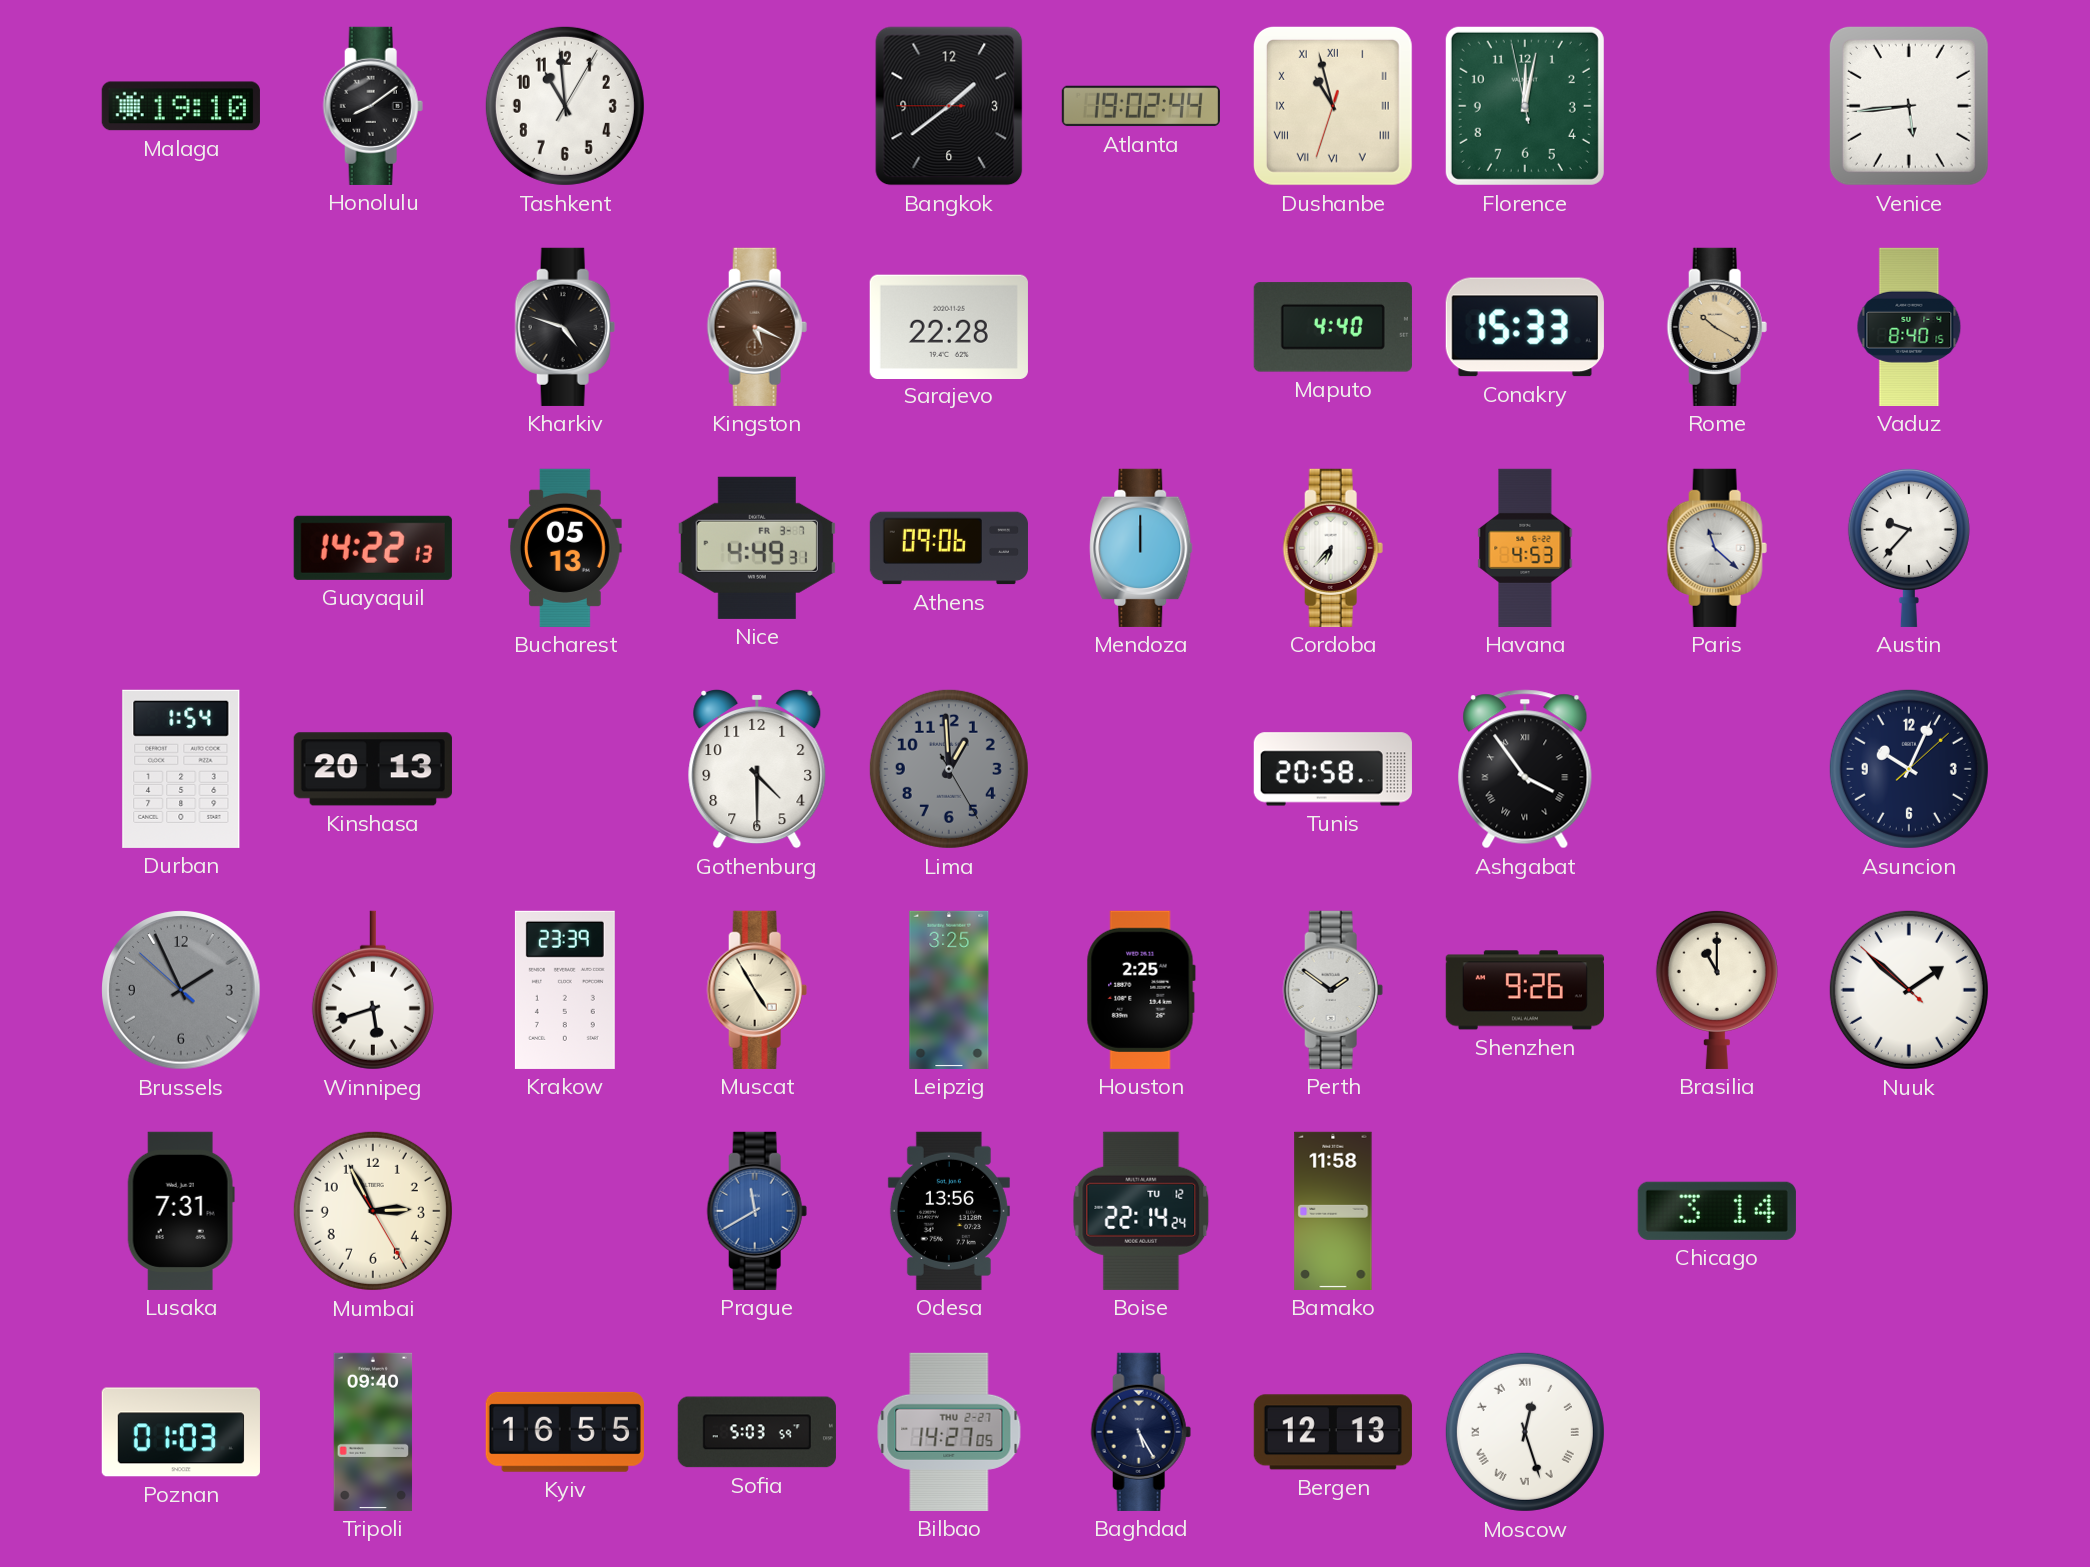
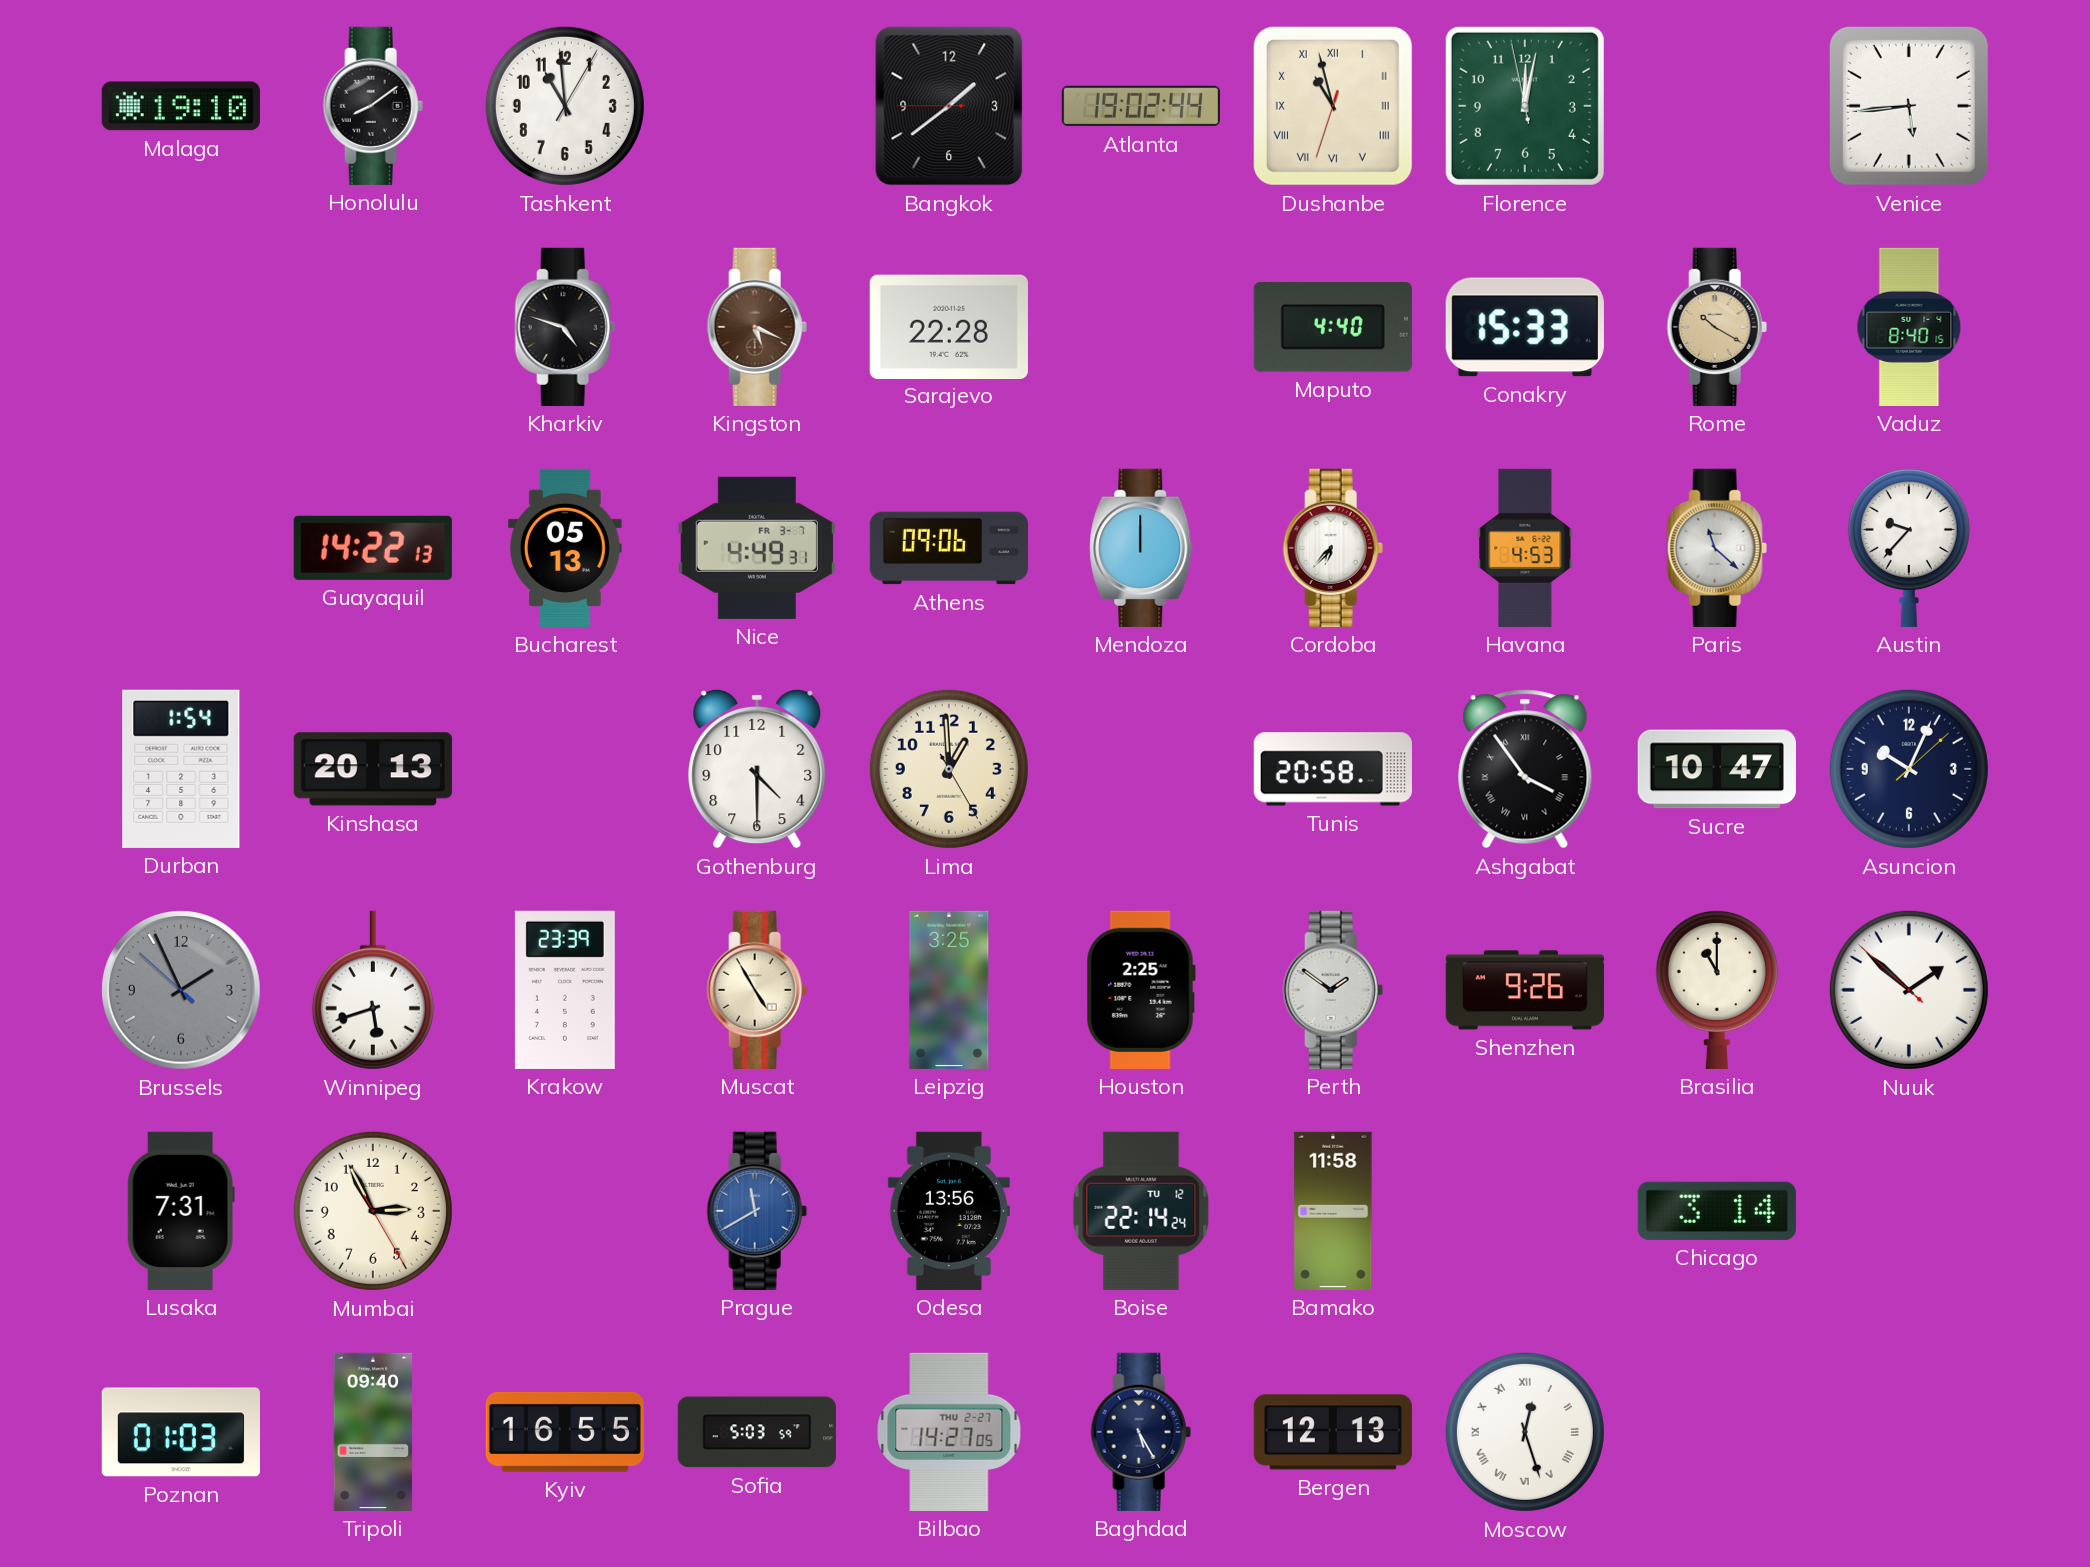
Lima dial: grey -> cream (949, 769)
Sucre: none -> 10:47 (1717, 769)
